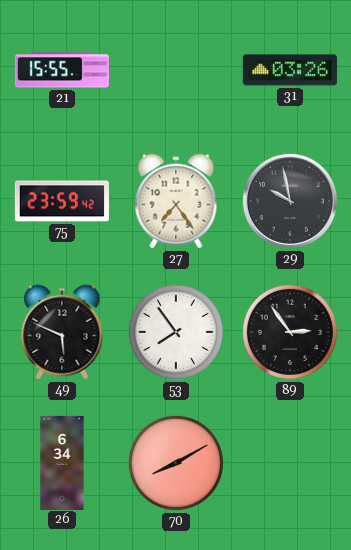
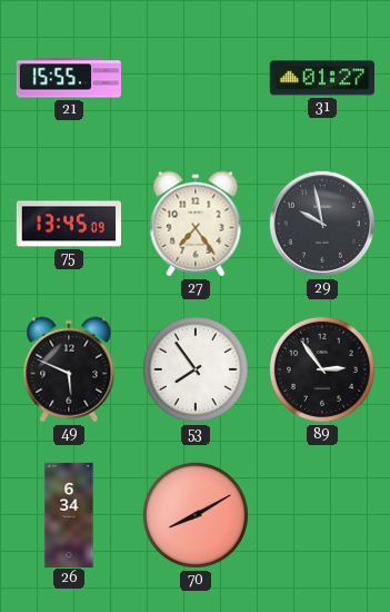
31: 03:26 -> 01:27 (322, 78)
75: 23:59 -> 13:45 (69, 224)
